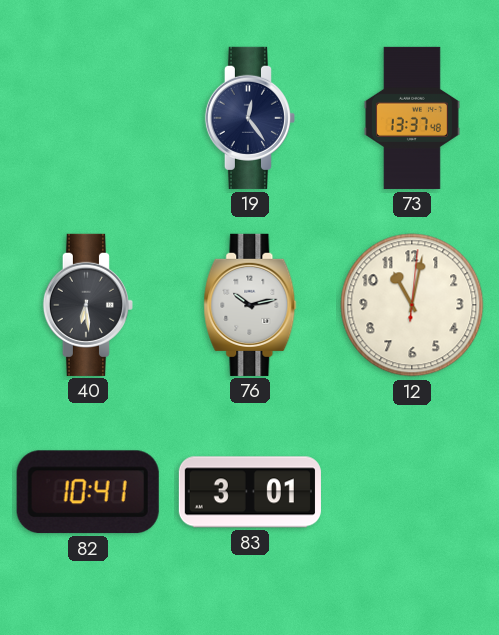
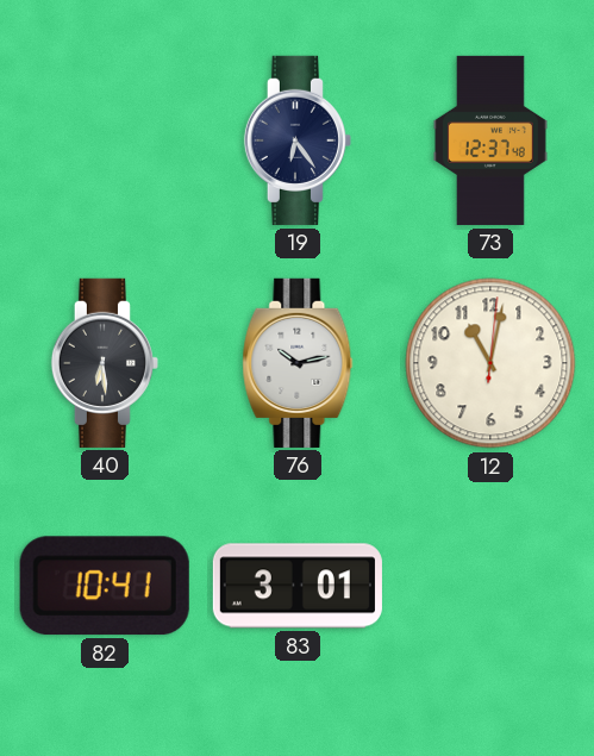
19: 12:24 -> 6:24 (298, 140)
73: 13:37 -> 12:37 (490, 140)
